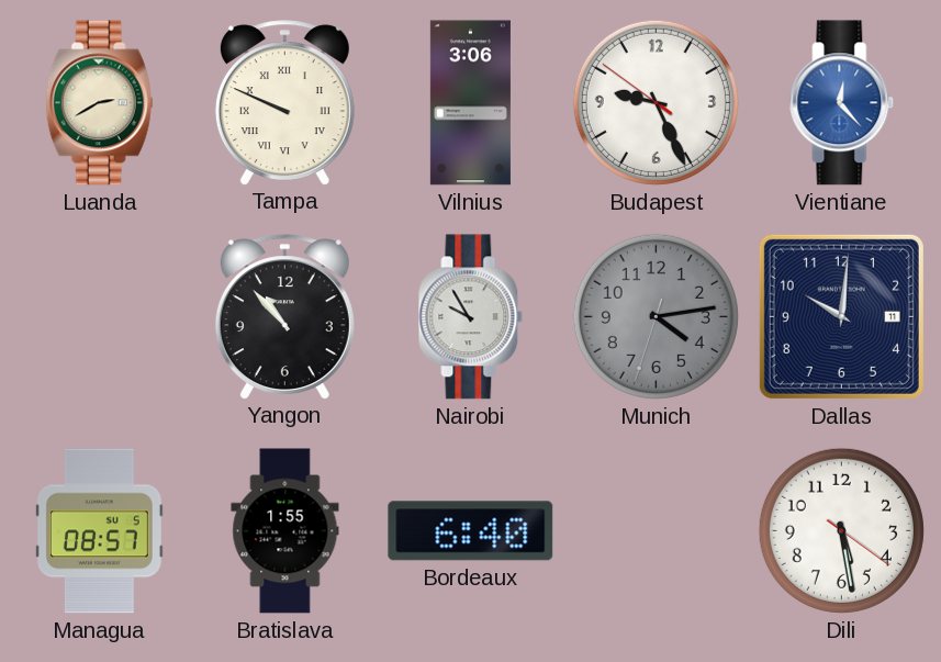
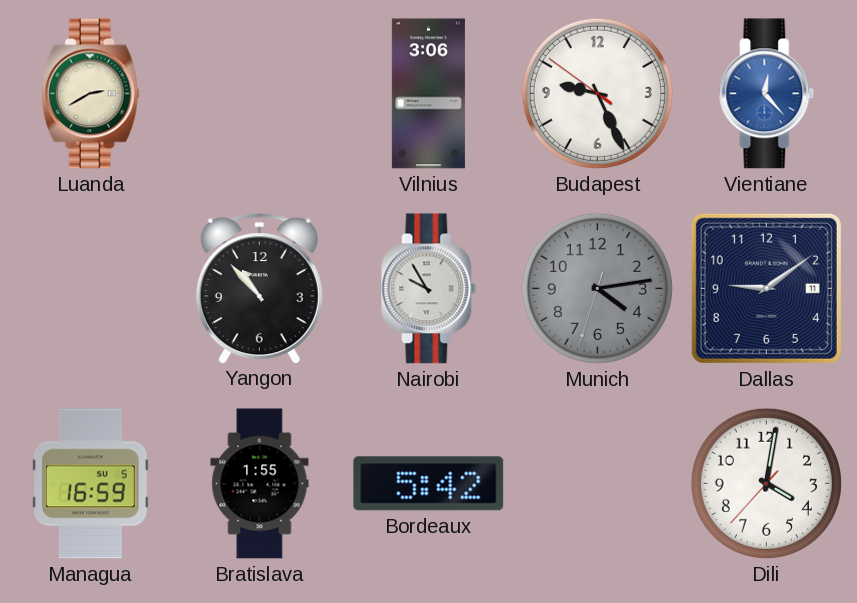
Tampa: 9:49 -> none (284, 102)
Dallas: 10:01 -> 9:09 (766, 288)
Managua: 08:57 -> 16:59 (90, 484)
Bordeaux: 6:40 -> 5:42 (429, 484)
Dili: 5:28 -> 4:01 (766, 483)
